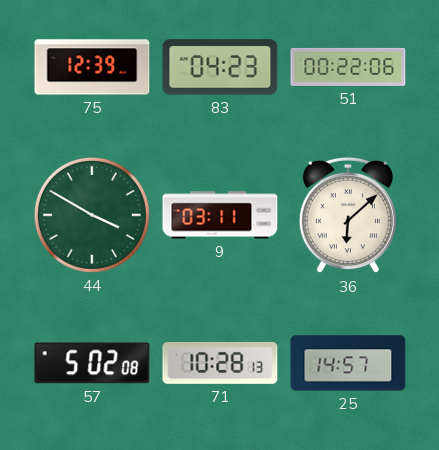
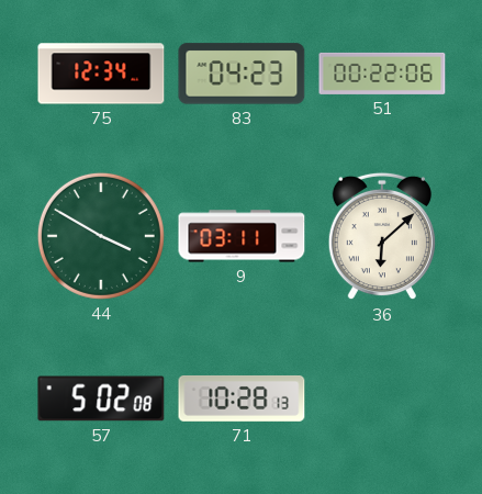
75: 12:39 -> 12:34 (101, 74)
25: 14:57 -> none (348, 363)
